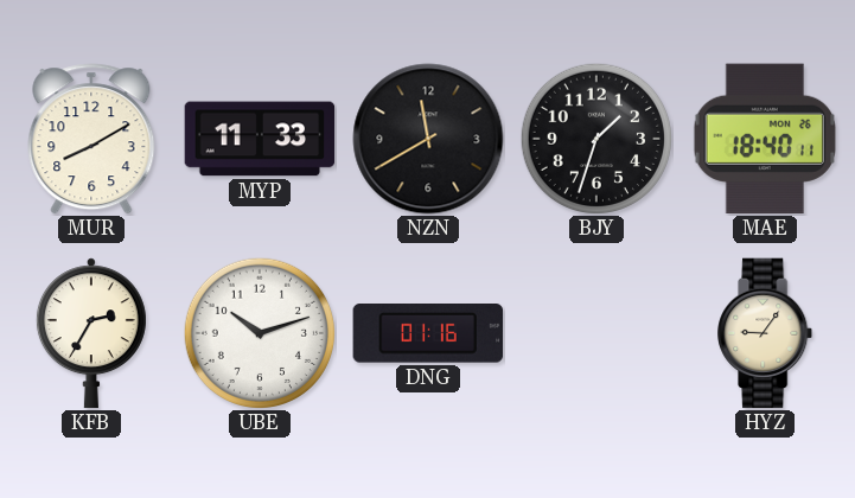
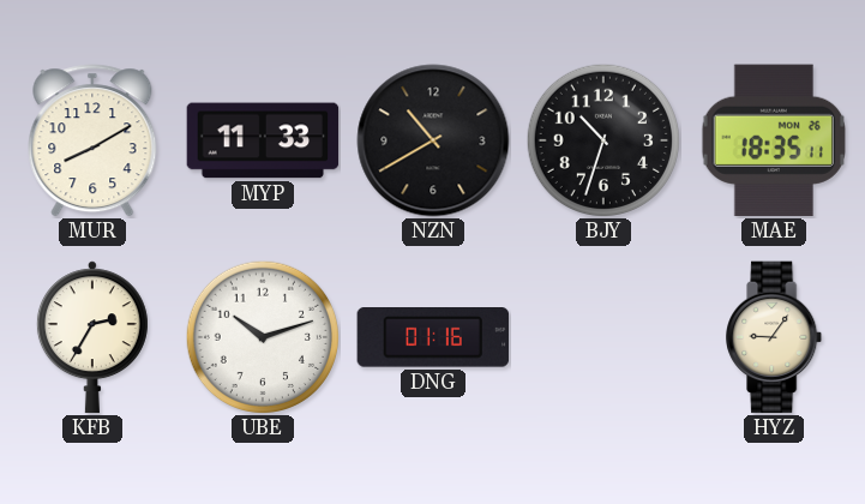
NZN: 11:40 -> 10:40 (433, 140)
BJY: 1:33 -> 10:33 (602, 139)
MAE: 18:40 -> 18:35 (773, 140)
